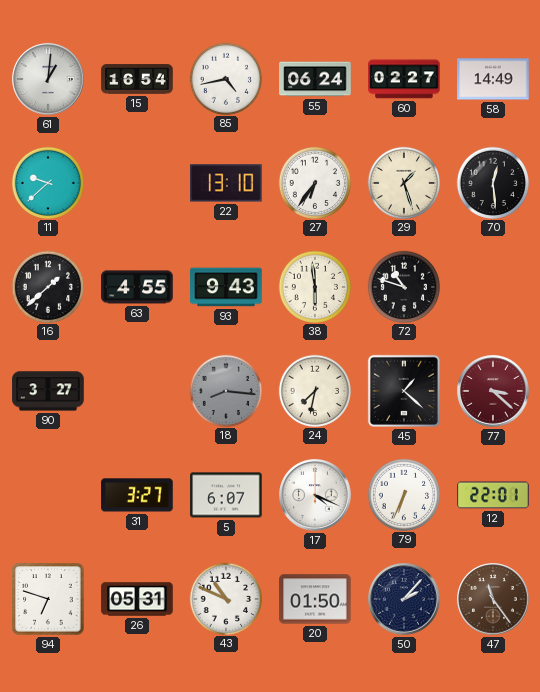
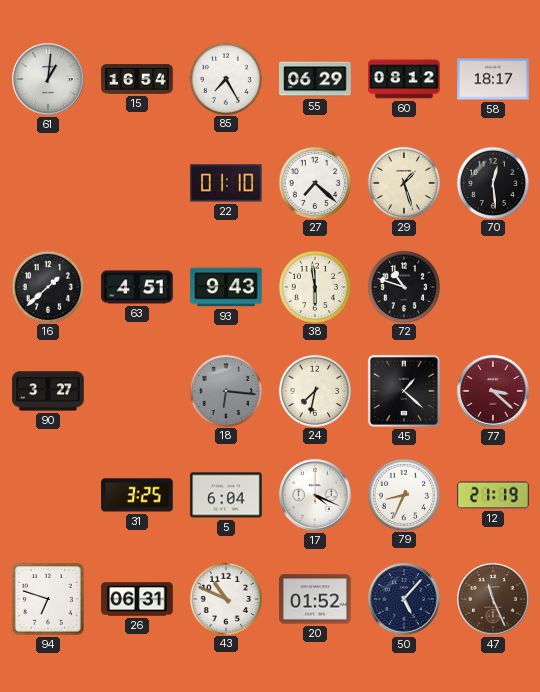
85: 4:43 -> 7:25 (225, 78)
55: 06:24 -> 06:29 (315, 79)
60: 02:27 -> 08:12 (404, 79)
58: 14:49 -> 18:17 (493, 79)
11: 9:38 -> none (47, 182)
22: 13:10 -> 01:10 (226, 183)
27: 6:36 -> 7:22 (314, 182)
63: 4:55 -> 4:51 (137, 287)
18: 8:16 -> 6:16 (225, 390)
31: 3:27 -> 3:25 (137, 495)
5: 6:07 -> 6:04 (226, 495)
79: 6:34 -> 8:34 (403, 494)
12: 22:01 -> 21:19 (493, 495)
26: 05:31 -> 06:31 (137, 599)
20: 01:50 -> 01:52 (315, 599)
50: 2:07 -> 5:07 (404, 599)
47: 11:24 -> 11:26 (493, 599)
